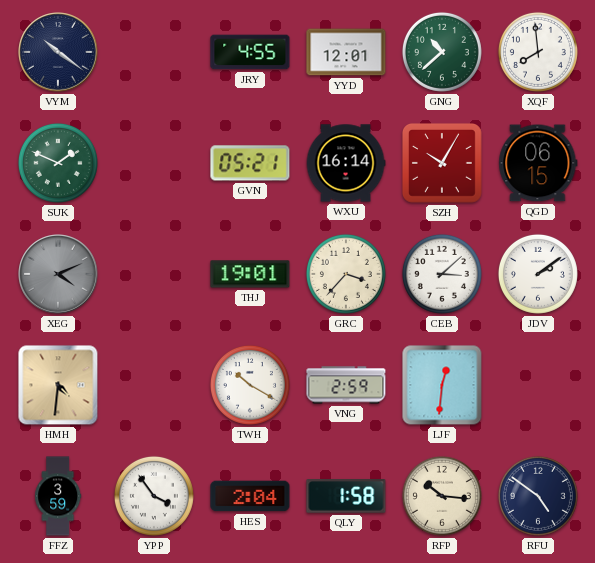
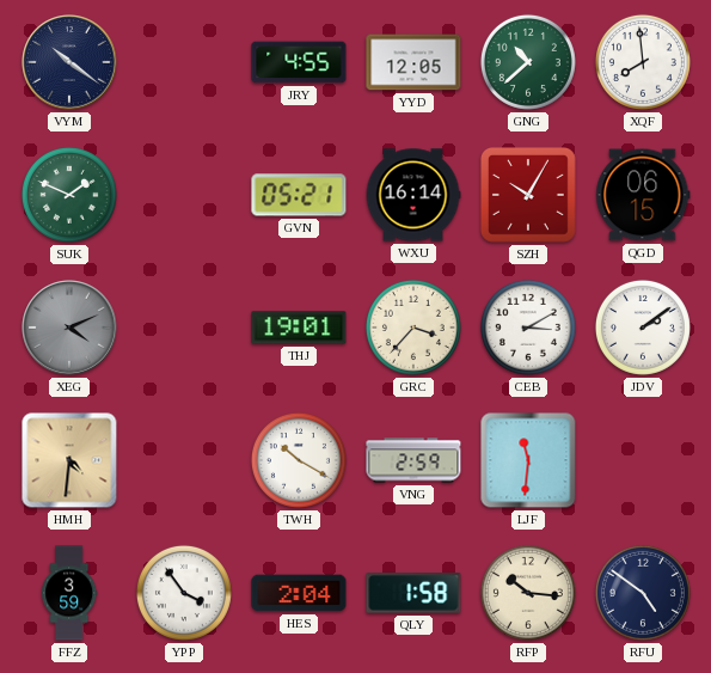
YYD: 12:01 -> 12:05 (413, 62)
CEB: 3:08 -> 3:10 (528, 328)
LJF: 12:31 -> 11:31 (528, 460)
